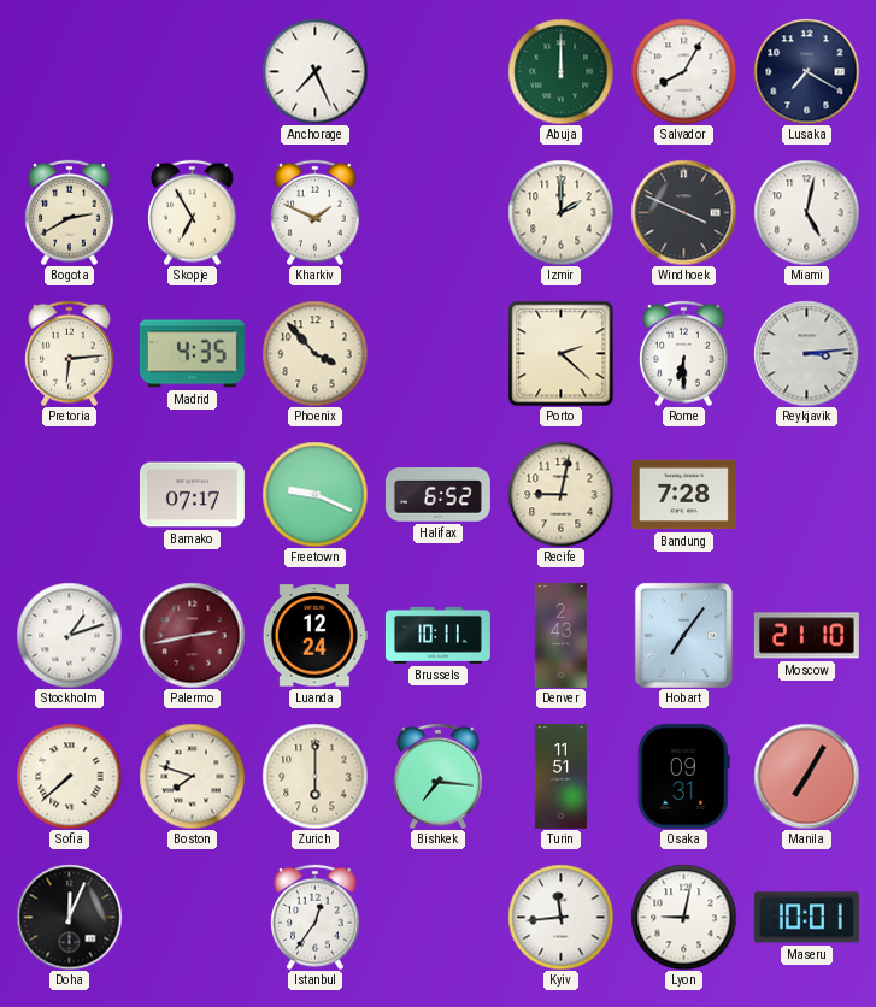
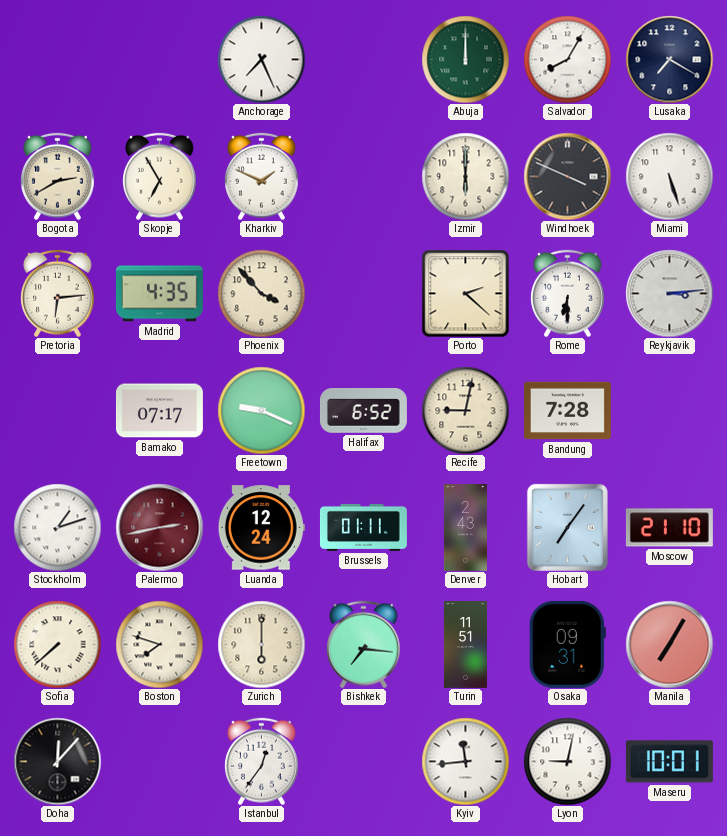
Izmir: 2:00 -> 6:00 (465, 176)
Miami: 5:02 -> 5:27 (669, 176)
Brussels: 10:11 -> 01:11 (363, 527)
Doha: 12:04 -> 12:07 (57, 761)
